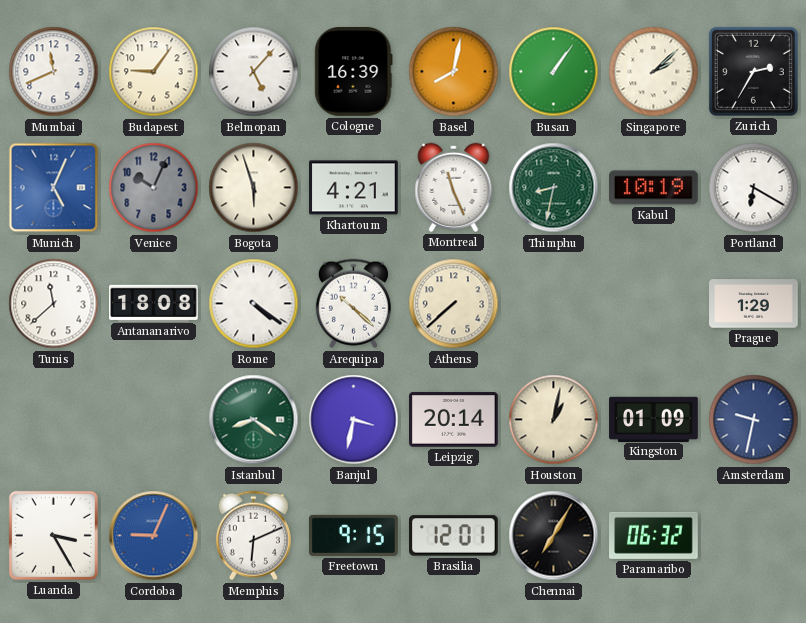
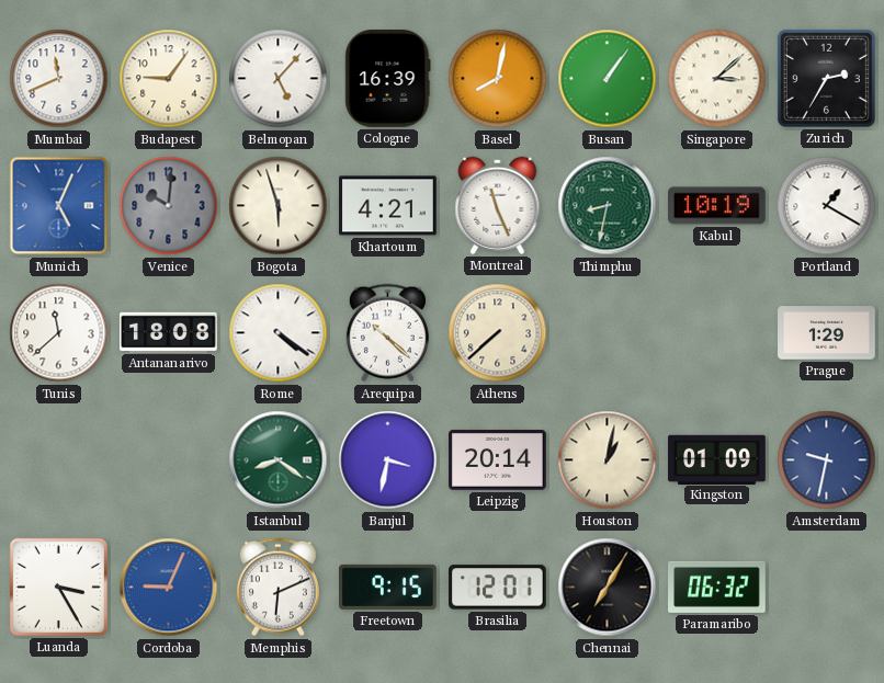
Singapore: 2:08 -> 3:08 (717, 79)
Venice: 10:04 -> 10:01 (169, 206)
Portland: 6:20 -> 1:20 (827, 206)
